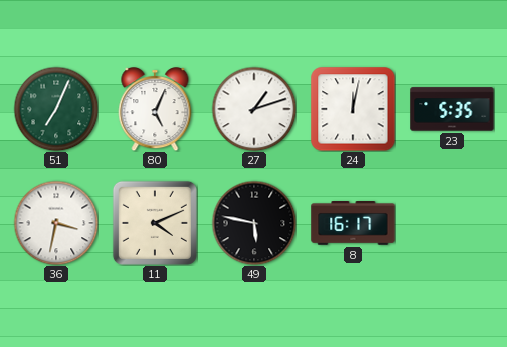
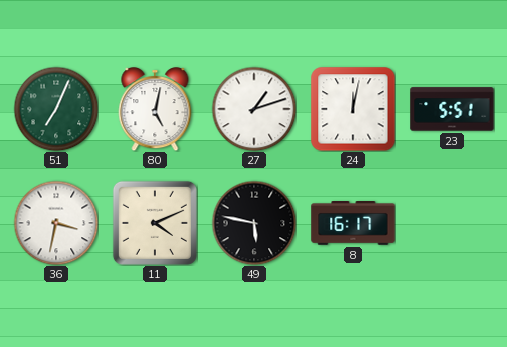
80: 5:04 -> 5:02 (155, 109)
23: 5:35 -> 5:51 (452, 109)
